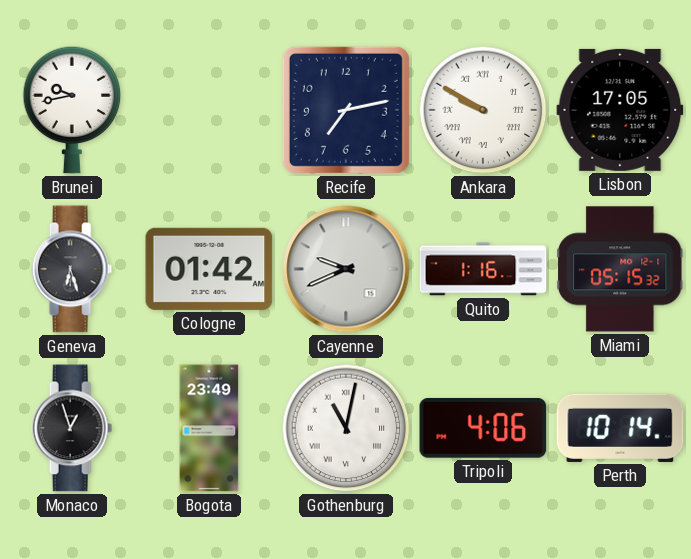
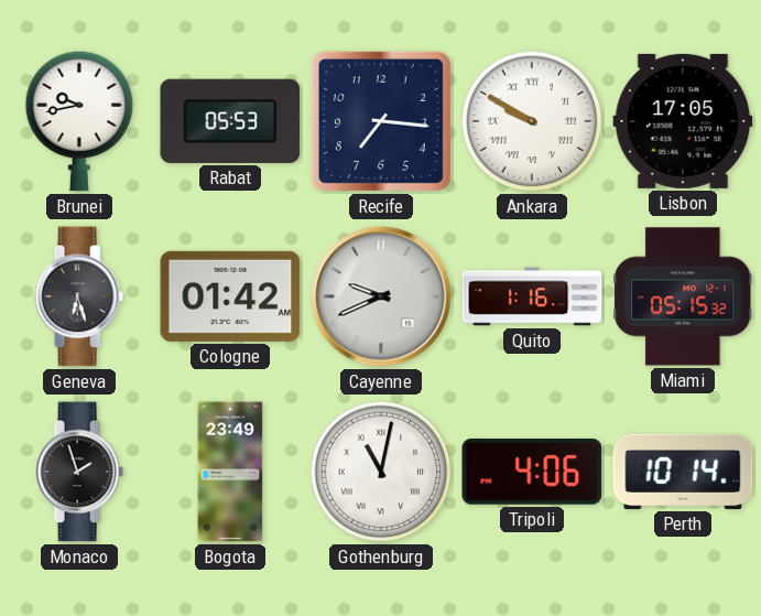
Rabat: none -> 05:53 (230, 121)
Recife: 7:13 -> 7:16 (381, 121)
Monaco: 12:57 -> 1:57 (79, 472)
